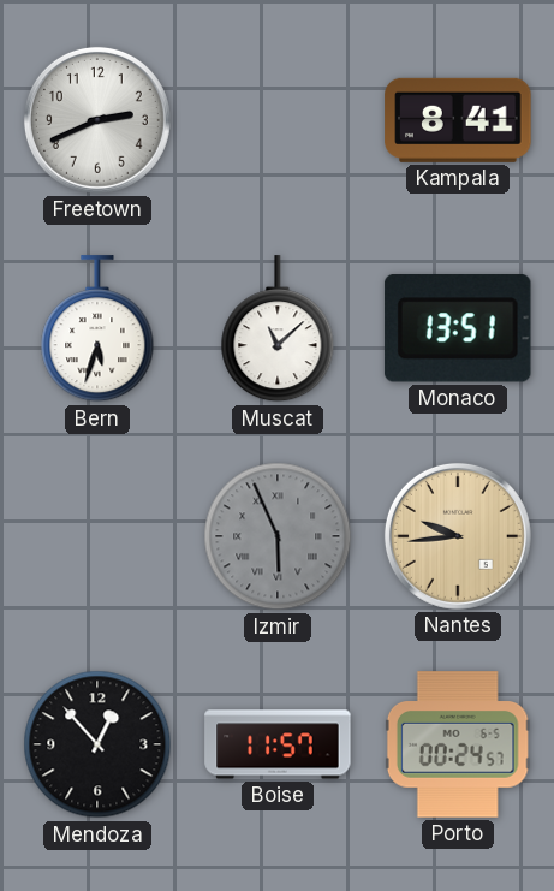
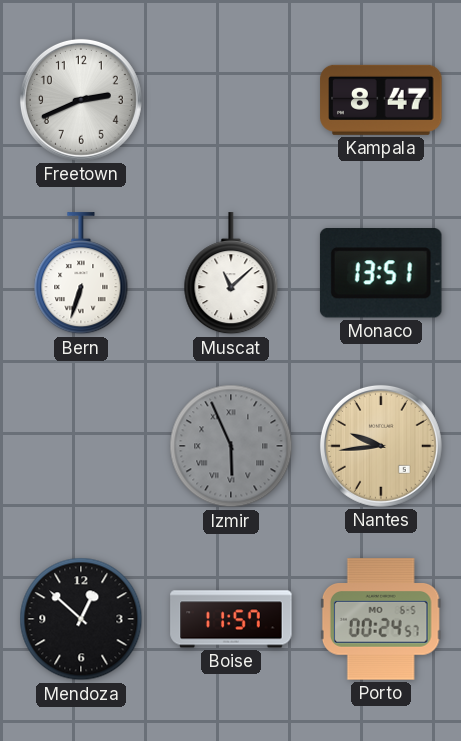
Kampala: 8:41 -> 8:47 (381, 100)
Bern: 5:33 -> 6:33 (81, 274)
Mendoza: 12:53 -> 12:52 (81, 619)
